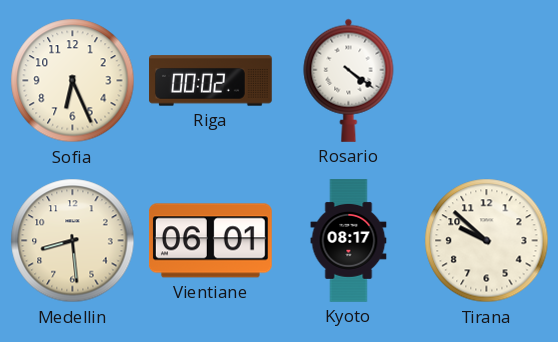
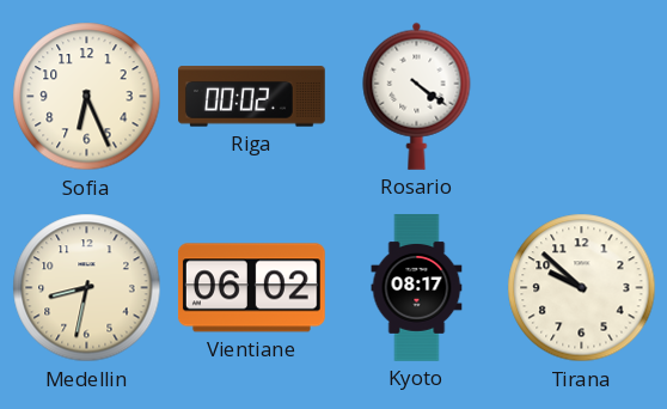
Medellin: 8:29 -> 8:32 (87, 288)
Vientiane: 06:01 -> 06:02 (251, 288)
